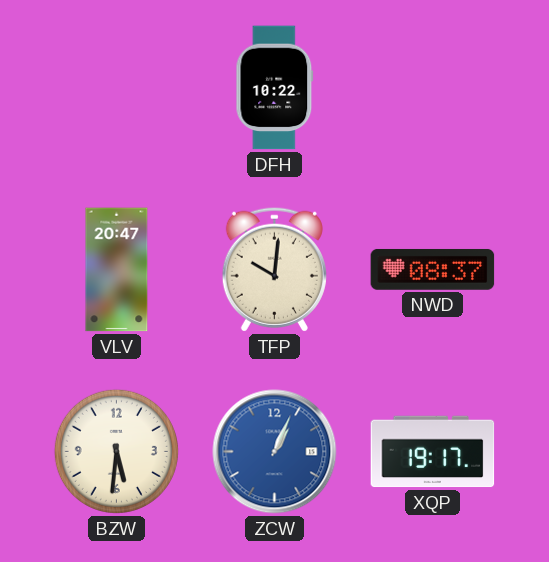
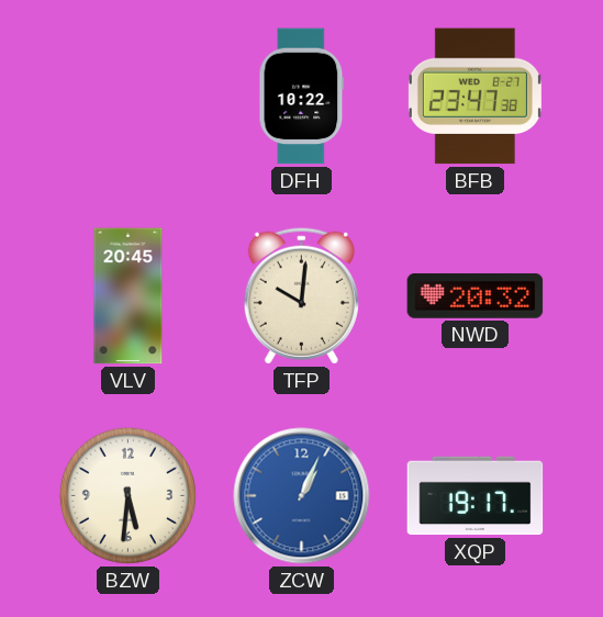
BFB: none -> 23:47 (474, 97)
VLV: 20:47 -> 20:45 (129, 296)
NWD: 08:37 -> 20:32 (476, 295)
